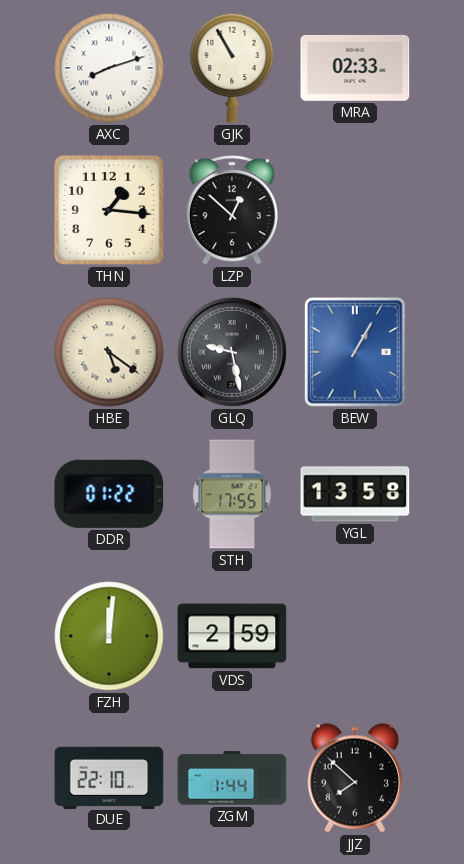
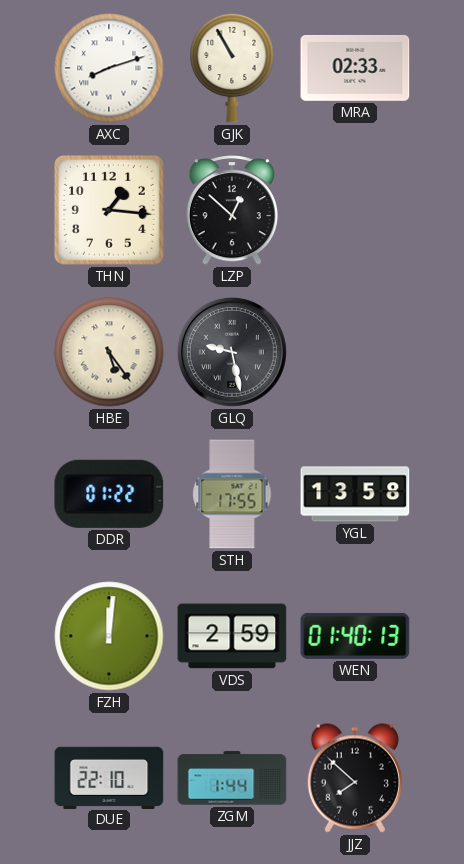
HBE: 5:21 -> 5:24 (109, 352)
BEW: 1:05 -> none (355, 352)
WEN: none -> 01:40 (355, 636)
